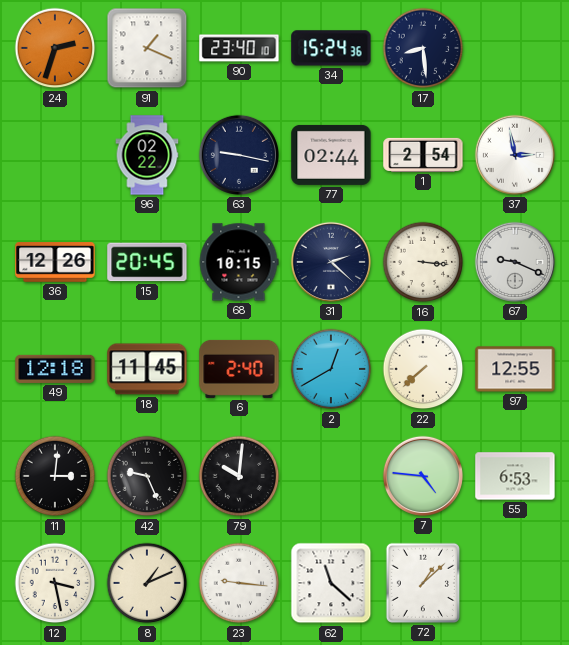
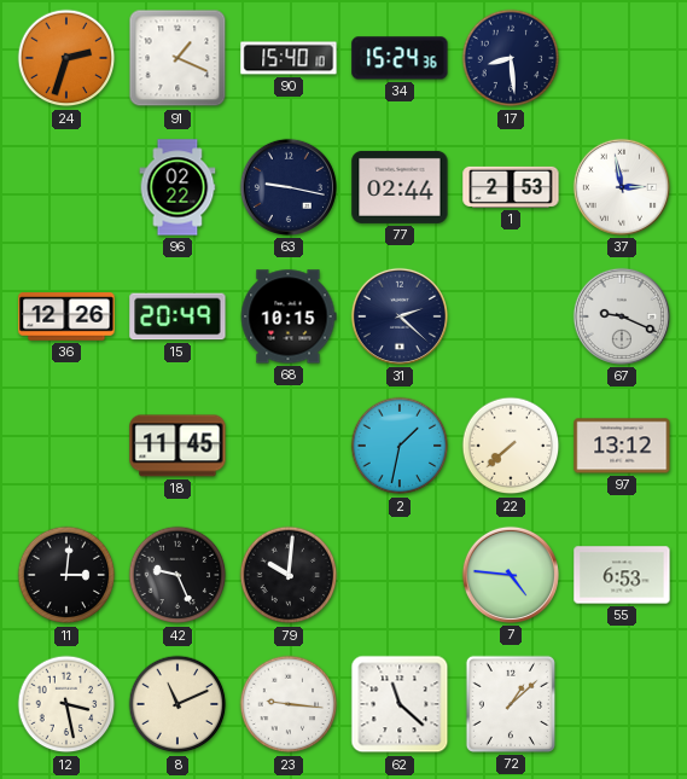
90: 23:40 -> 15:40 (289, 58)
1: 2:54 -> 2:53 (511, 187)
15: 20:45 -> 20:49 (177, 316)
16: 3:16 -> none (423, 262)
49: 12:18 -> none (55, 369)
6: 2:40 -> none (239, 369)
2: 12:40 -> 1:32 (400, 446)
97: 12:55 -> 13:12 (622, 446)
8: 1:11 -> 11:11 (177, 704)
